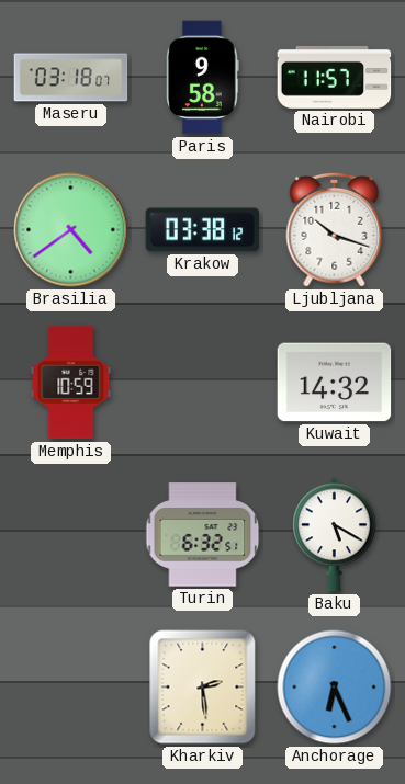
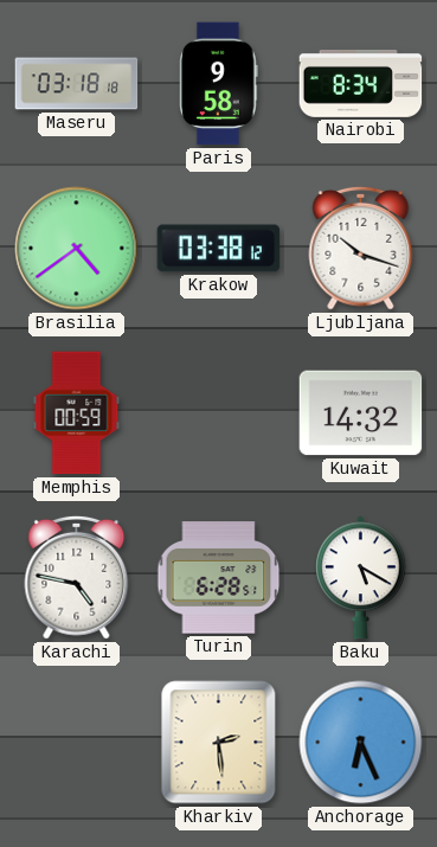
Maseru: 03:18:07 -> 03:18:18 (77, 84)
Nairobi: 11:57 -> 8:34 (361, 83)
Memphis: 10:59 -> 00:59 (77, 413)
Karachi: none -> 4:47 (77, 577)
Turin: 6:32 -> 6:28 (219, 578)
